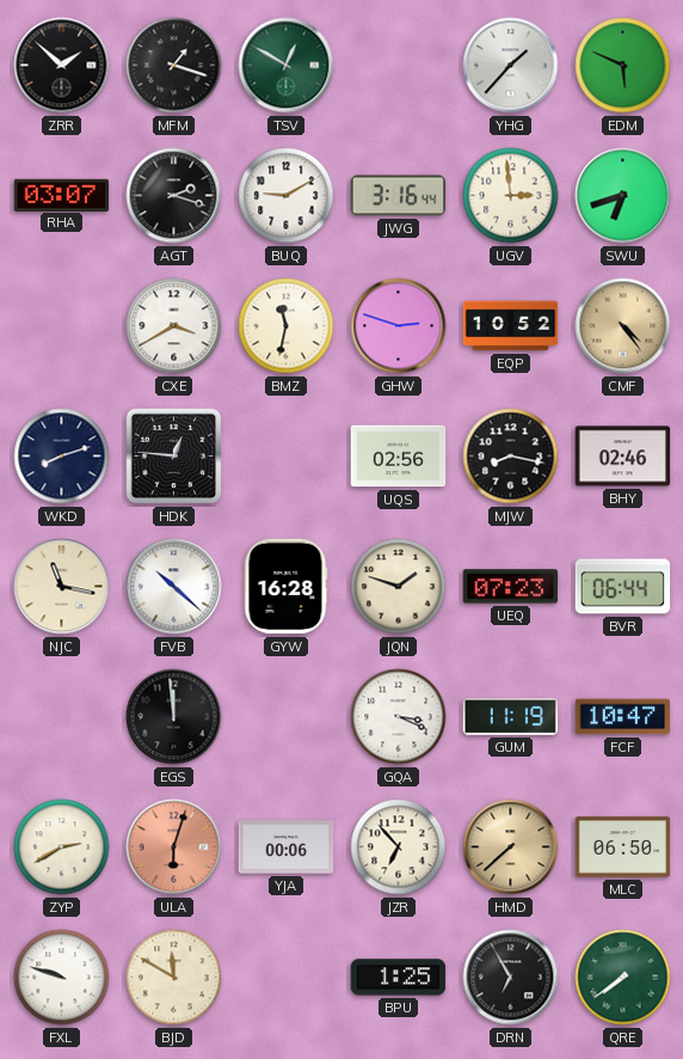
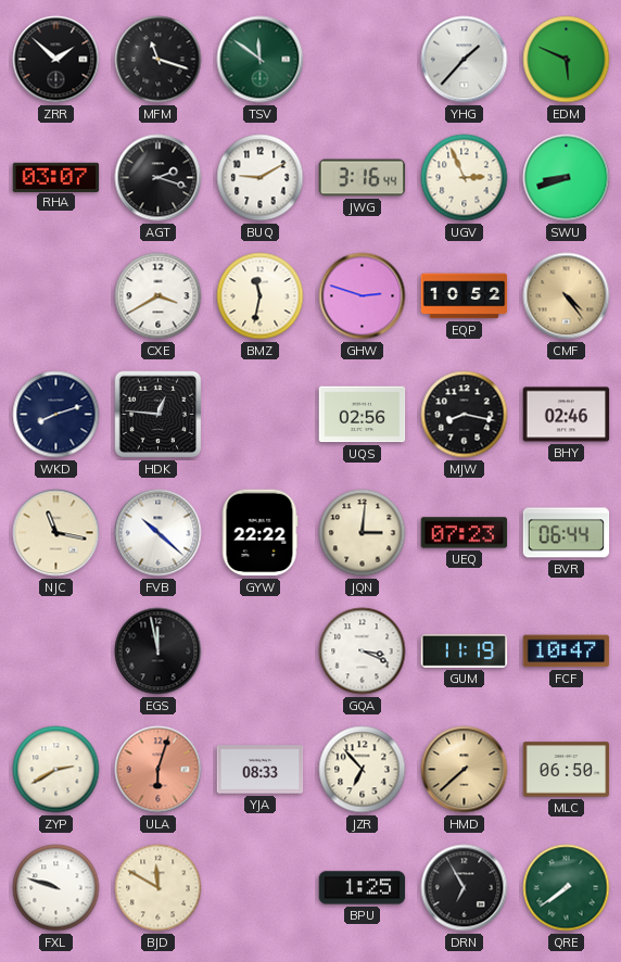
MFM: 1:18 -> 11:18 (159, 60)
TSV: 12:50 -> 11:51 (261, 60)
UGV: 2:59 -> 2:56 (465, 178)
SWU: 6:42 -> 8:42 (567, 178)
GYW: 16:28 -> 22:22 (259, 533)
JQN: 1:48 -> 3:01 (363, 533)
EGS: 11:59 -> 11:58 (159, 651)
YJA: 00:06 -> 08:33 (261, 770)
